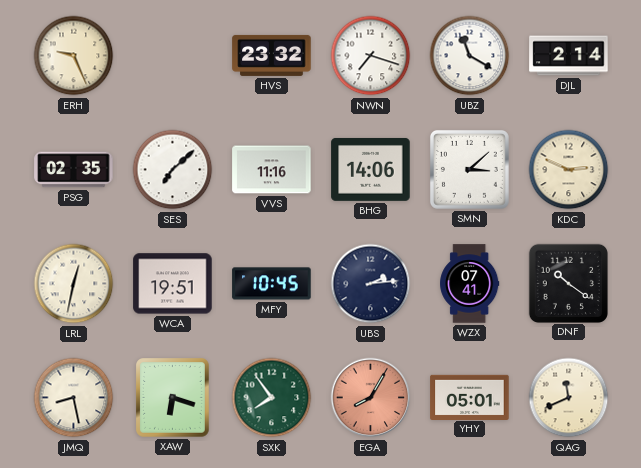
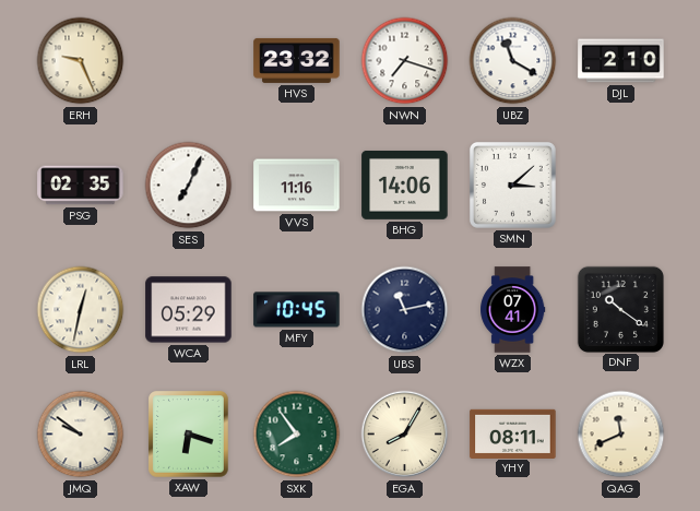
DJL: 2:14 -> 2:10 (621, 61)
SES: 7:08 -> 7:04 (189, 186)
KDC: 2:49 -> none (569, 170)
WCA: 19:51 -> 05:29 (189, 310)
UBS: 2:14 -> 11:13 (405, 310)
JMQ: 8:28 -> 9:51 (81, 435)
EGA dial: salmon -> cream (405, 435)
YHY: 05:01 -> 08:11 (513, 433)
